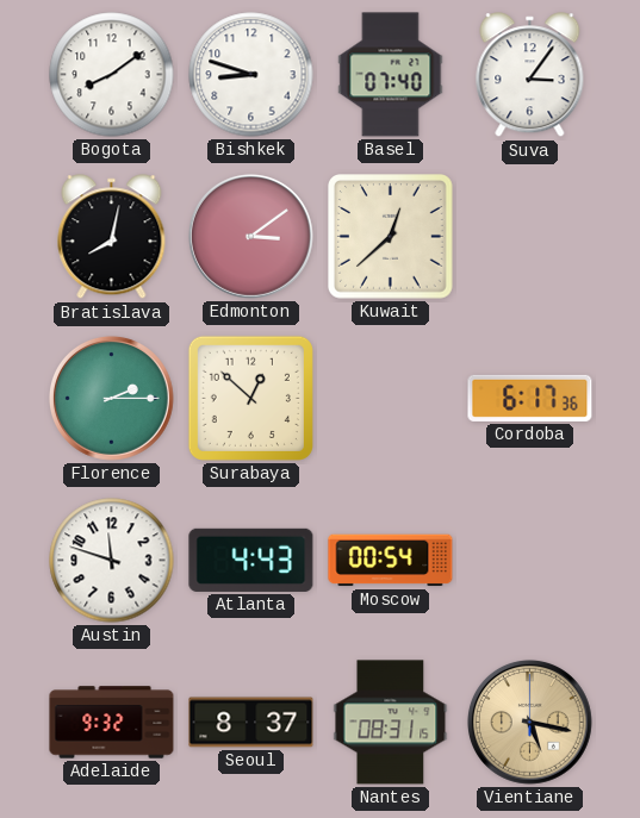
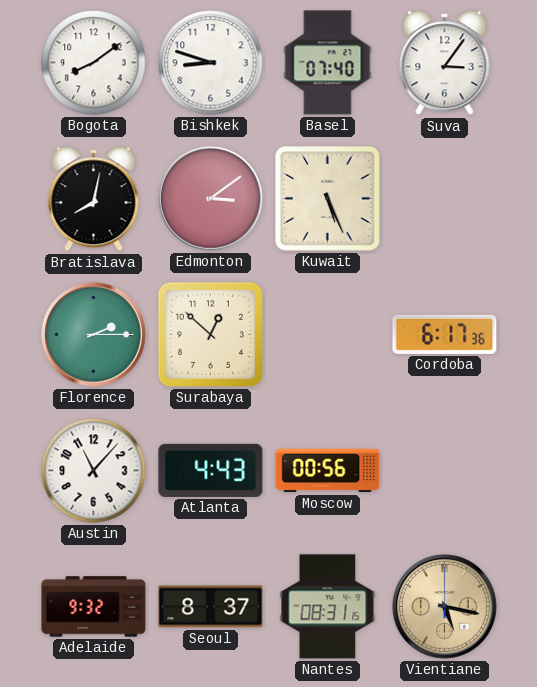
Kuwait: 12:38 -> 5:26 (328, 199)
Austin: 11:48 -> 11:07 (94, 471)
Moscow: 00:54 -> 00:56 (328, 471)
